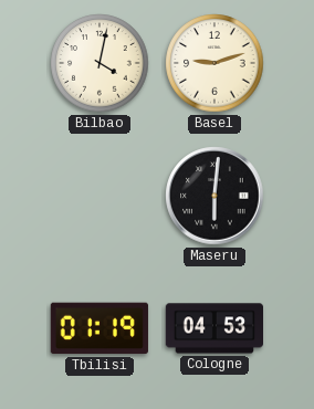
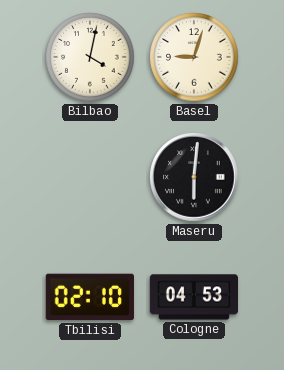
Basel: 9:12 -> 9:03 (194, 57)
Tbilisi: 01:19 -> 02:10 (90, 297)
